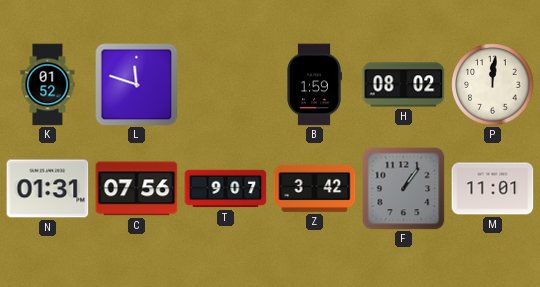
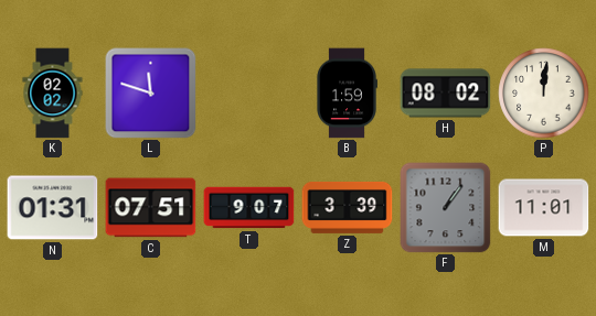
K: 01:52 -> 02:02 (53, 94)
C: 07:56 -> 07:51 (151, 208)
Z: 3:42 -> 3:39 (348, 207)
